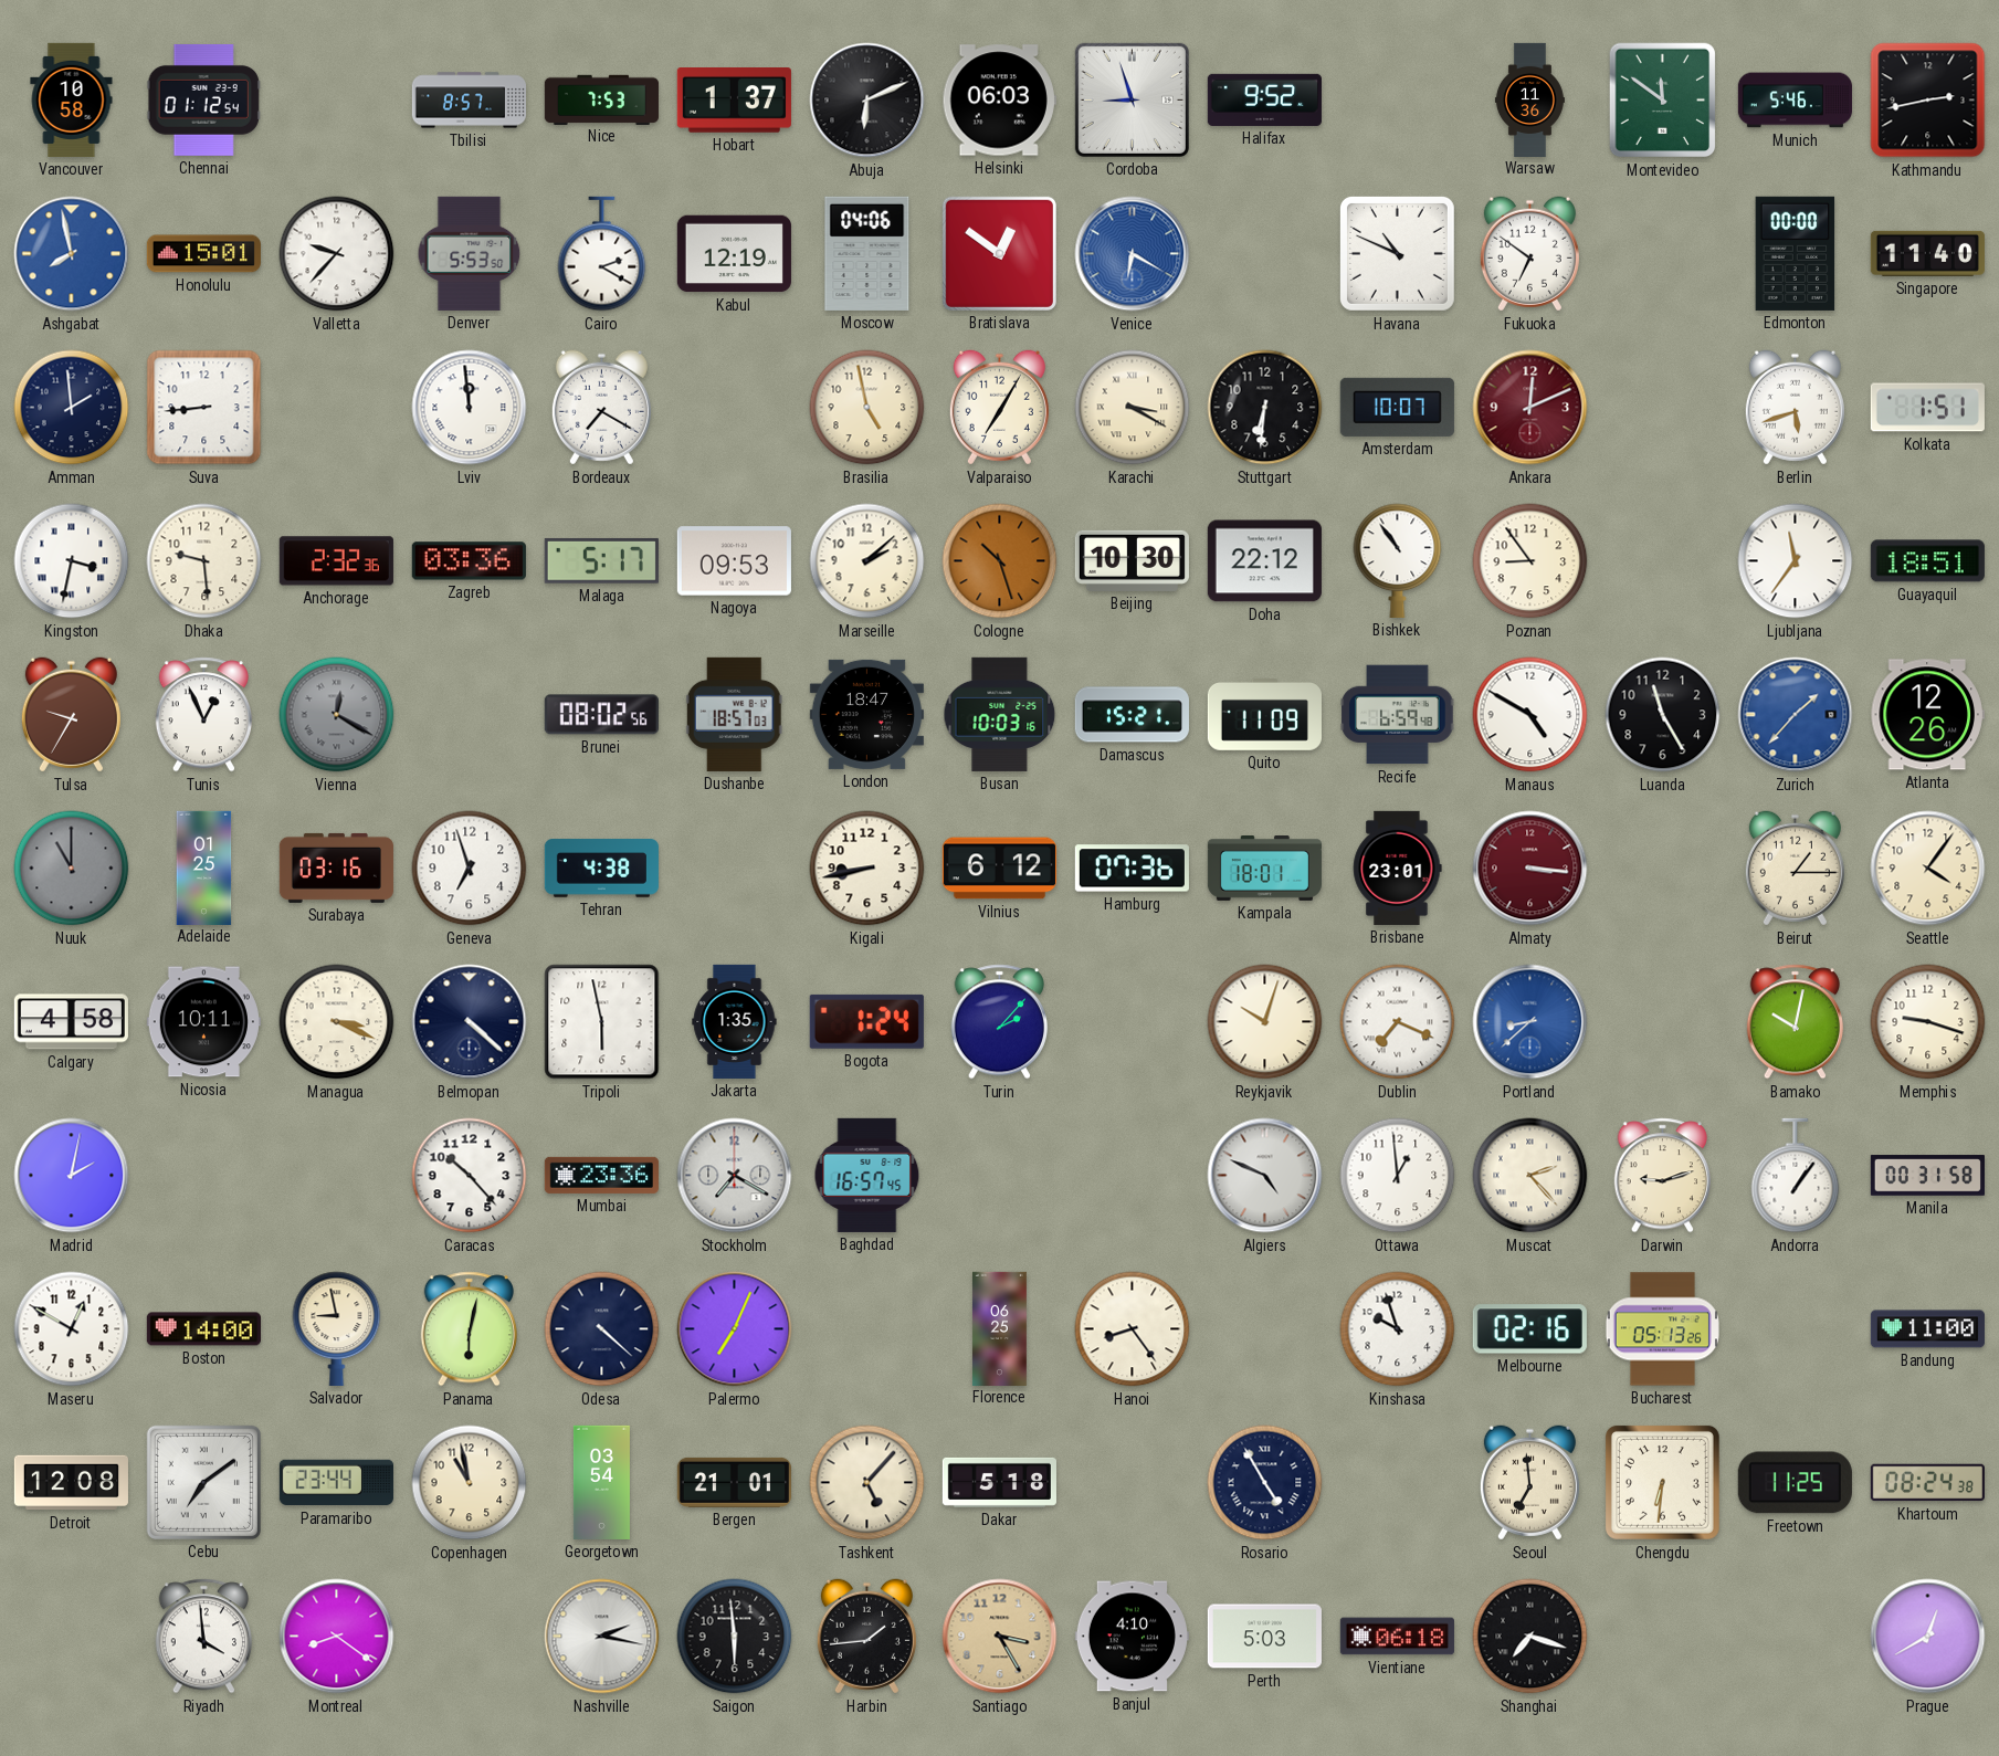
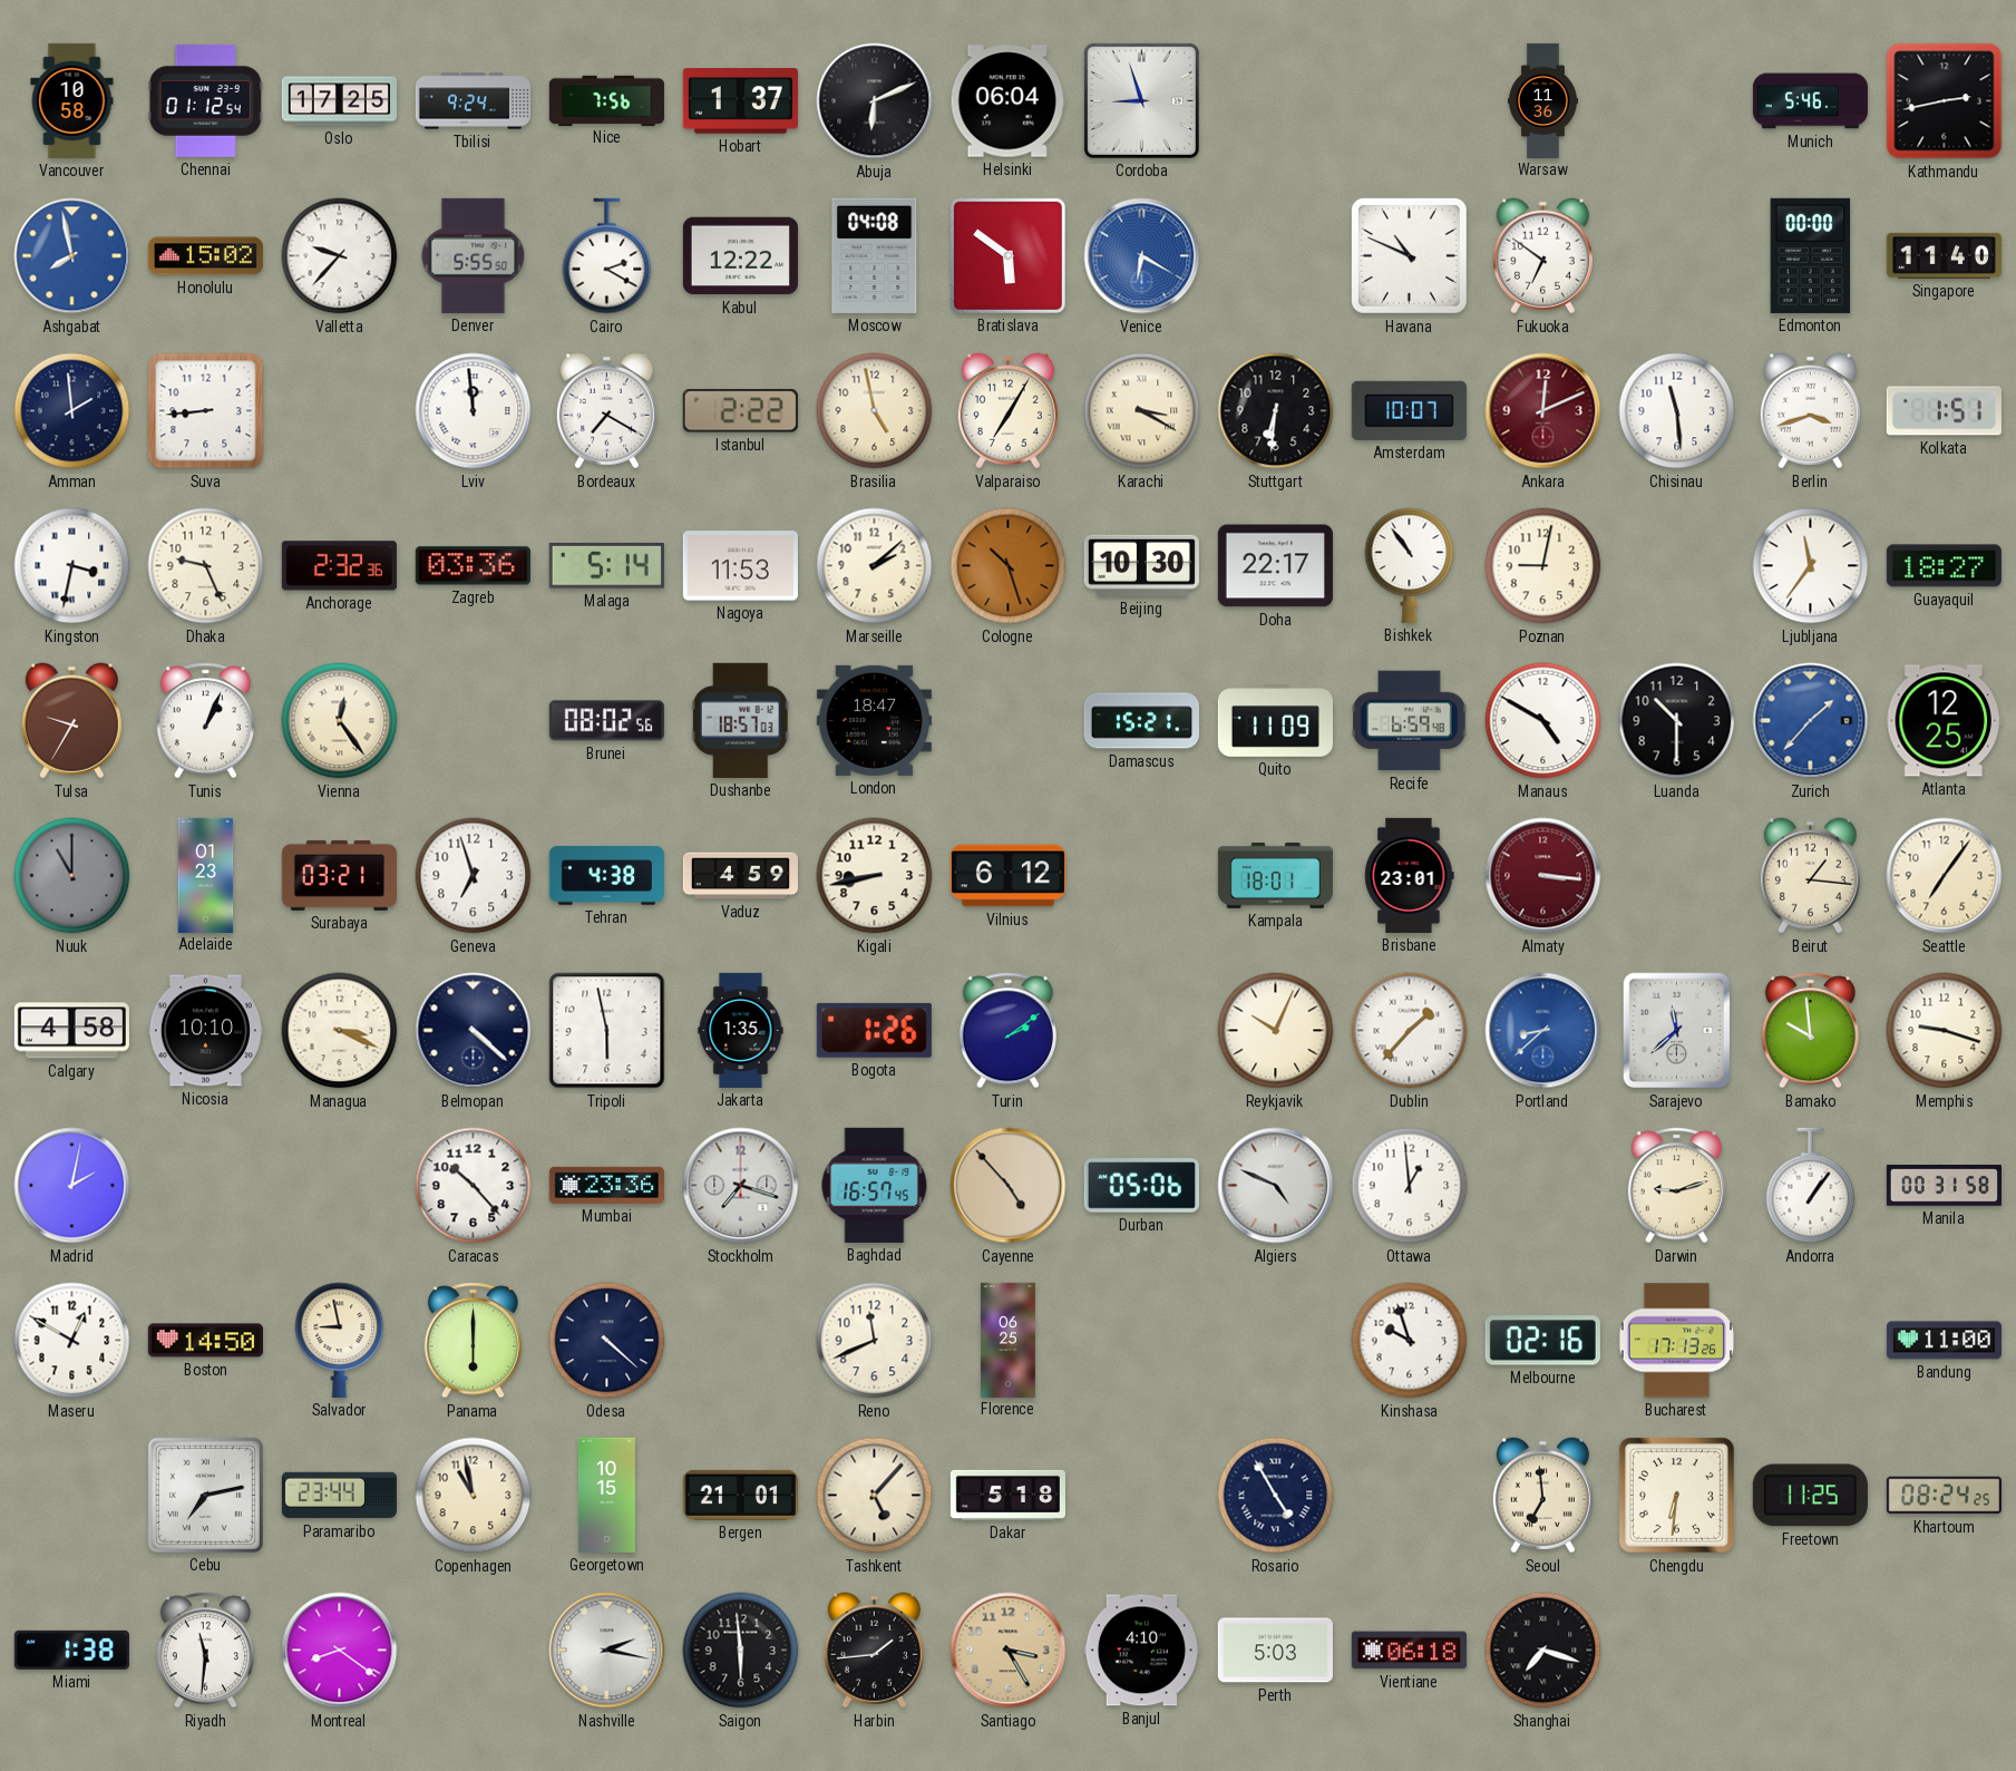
Oslo: none -> 17:25 (339, 101)
Tbilisi: 8:57 -> 9:24 (473, 101)
Nice: 7:53 -> 7:56 (606, 100)
Helsinki: 06:03 -> 06:04 (1007, 101)
Halifax: 9:52 -> none (1264, 99)
Montevideo: 11:51 -> none (1663, 101)
Honolulu: 15:01 -> 15:02 (205, 256)
Denver: 5:53 -> 5:55 (474, 255)
Kabul: 12:19 -> 12:22 (740, 256)
Moscow: 04:06 -> 04:08 (875, 255)
Bratislava: 12:51 -> 5:51 (1007, 255)
Istanbul: none -> 2:22 (740, 411)
Chisinau: none -> 11:29 (1677, 411)
Berlin: 5:42 -> 3:42 (1810, 411)
Dhaka: 9:29 -> 9:26 (206, 566)
Malaga: 5:17 -> 5:14 (606, 565)
Nagoya: 09:53 -> 11:53 (740, 566)
Doha: 22:12 -> 22:17 (1275, 566)
Poznan: 8:54 -> 9:02 (1543, 566)
Guayaquil: 18:51 -> 18:27 (1944, 566)
Tunis: 12:56 -> 1:04 (205, 721)
Vienna: 12:20 -> 12:24 (340, 721)
Vienna dial: grey -> cream (340, 721)
Busan: 10:03 -> none (1000, 714)
Luanda: 11:25 -> 10:30 (1677, 721)
Atlanta: 12:26 -> 12:25 (1944, 721)
Adelaide: 01:25 -> 01:23 (206, 875)
Surabaya: 03:16 -> 03:21 (339, 875)
Vaduz: none -> 4:59 (740, 876)
Hamburg: 07:36 -> none (1132, 869)
Beirut: 1:15 -> 1:16 (1810, 876)
Seattle: 4:06 -> 7:06 (1945, 876)
Nicosia: 10:11 -> 10:10 (205, 1031)
Bogota: 1:24 -> 1:26 (874, 1030)
Turin: 2:07 -> 2:09 (1007, 1031)
Reykjavik: 10:03 -> 10:04 (1276, 1031)
Dublin: 7:19 -> 1:37 (1410, 1031)
Sarajevo: none -> 11:38 (1677, 1031)
Bamako: 10:02 -> 9:59 (1810, 1031)
Stockholm: 7:20 -> 7:18 (741, 1186)
Cayenne: none -> 4:53 (1009, 1186)
Durban: none -> 05:06 (1141, 1186)
Muscat: 2:23 -> none (1530, 1176)
Boston: 14:00 -> 14:50 (205, 1341)
Panama: 6:02 -> 6:00 (473, 1341)
Palermo: 7:04 -> none (735, 1329)
Reno: none -> 11:41 (875, 1341)
Hanoi: 8:24 -> none (1133, 1329)
Bucharest: 05:13 -> 17:13 (1676, 1341)
Detroit: 12:08 -> none (71, 1483)
Cebu: 7:09 -> 7:13 (205, 1495)
Georgetown: 03:54 -> 10:15 (606, 1495)
Khartoum: 08:24:38 -> 08:24:25 (1944, 1496)
Miami: none -> 1:38 (71, 1650)
Riyadh: 3:59 -> 11:31 (205, 1651)
Prague: 12:40 -> none (1928, 1637)
